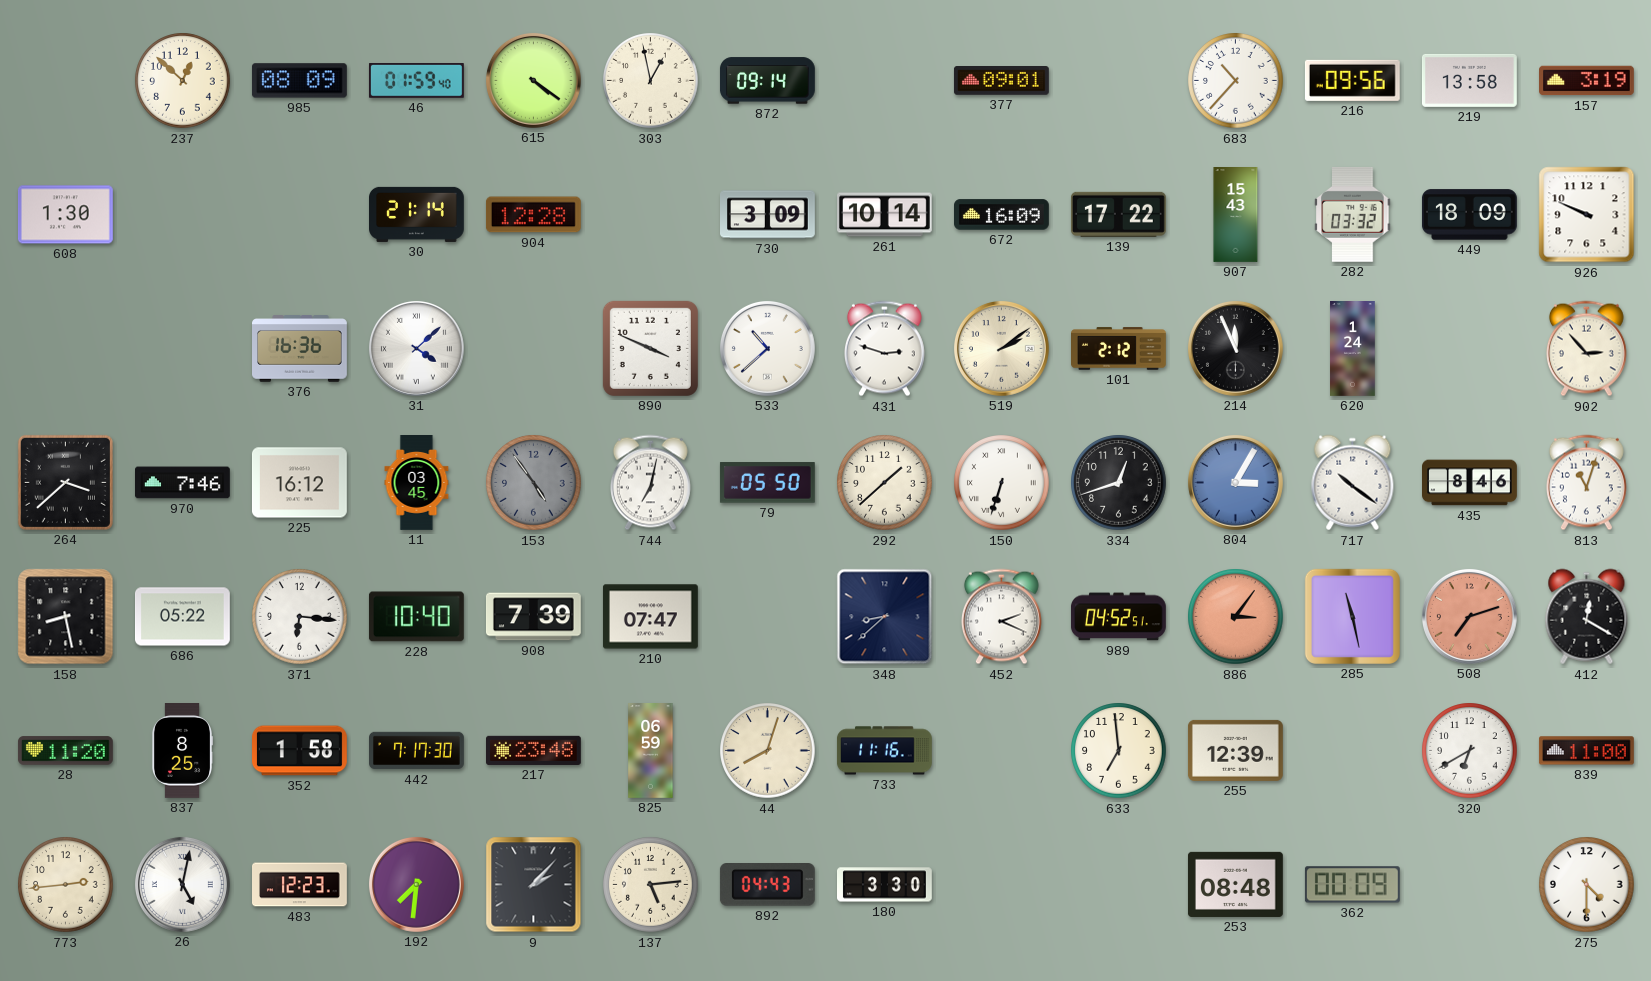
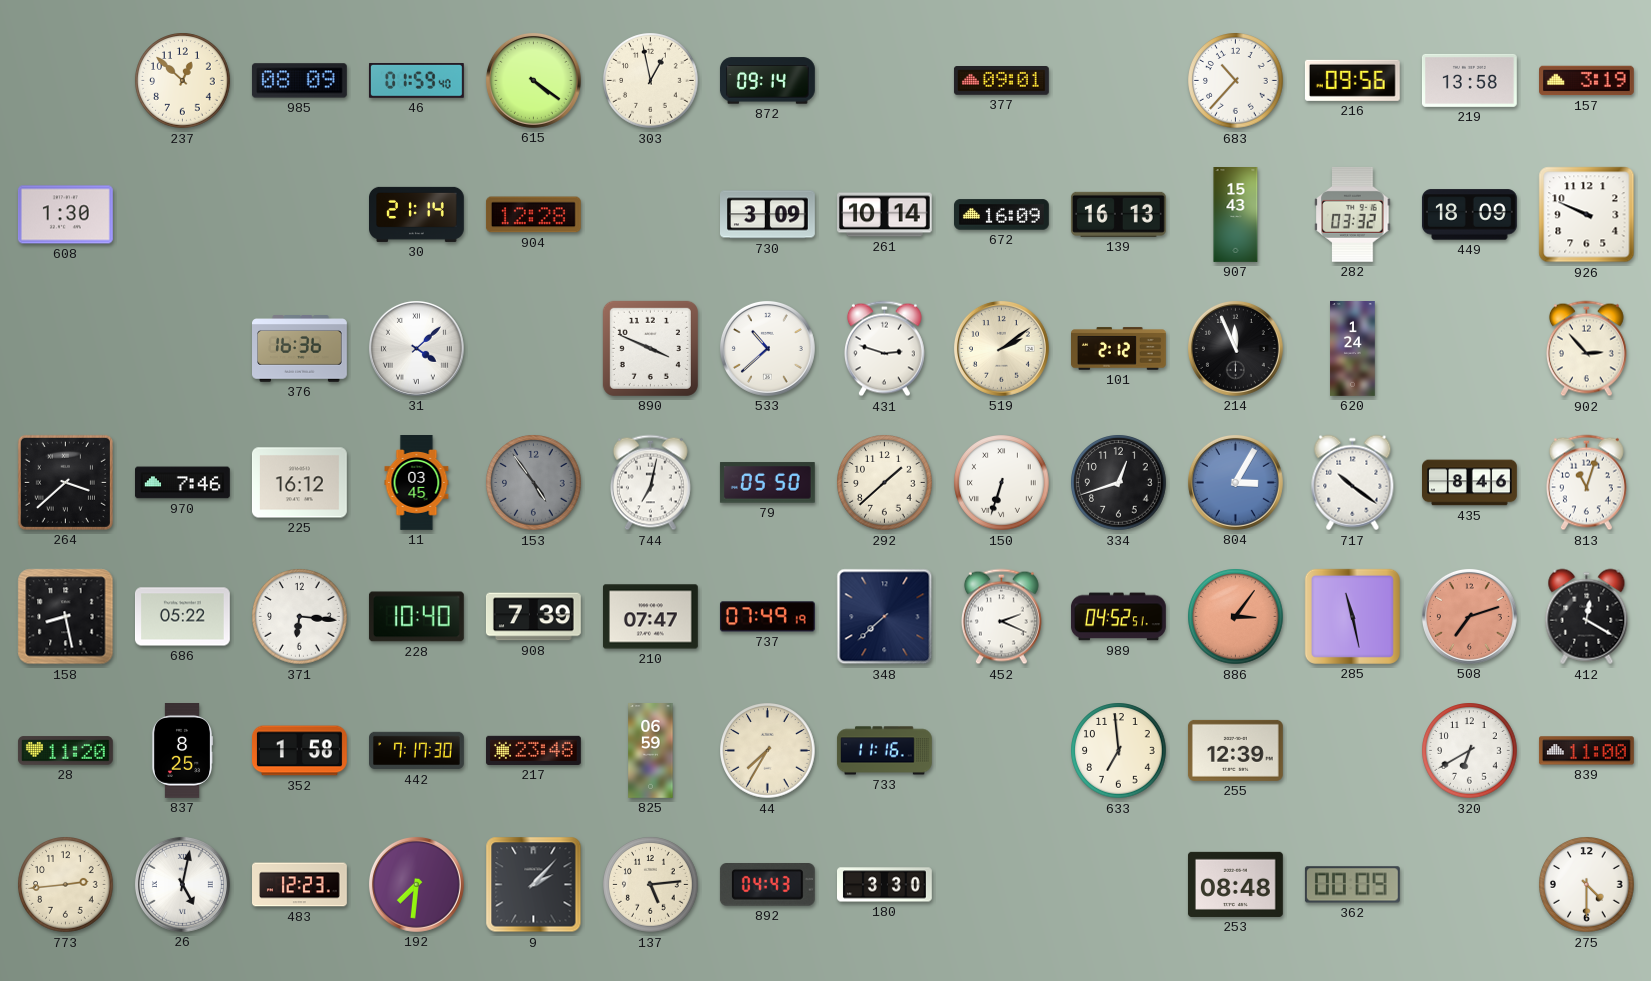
139: 17:22 -> 16:13 (1118, 214)
737: none -> 07:49 (767, 617)
348: 8:38 -> 7:38 (885, 617)
44: 8:03 -> 7:35 (768, 751)
